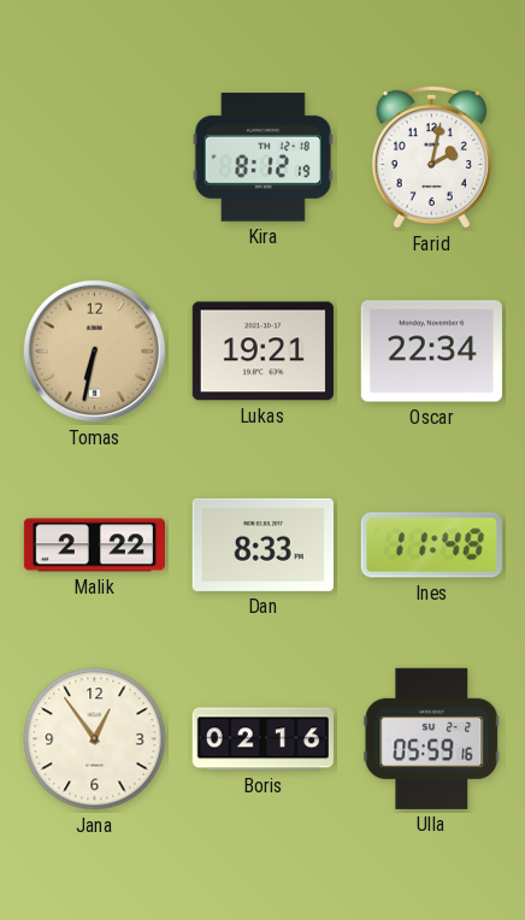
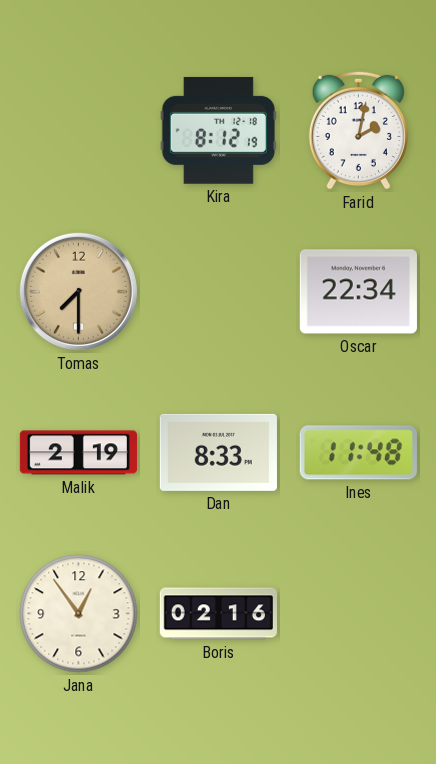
Tomas: 6:32 -> 7:30 (78, 291)
Lukas: 19:21 -> none (262, 352)
Malik: 2:22 -> 2:19 (78, 453)
Ulla: 05:59 -> none (432, 738)
